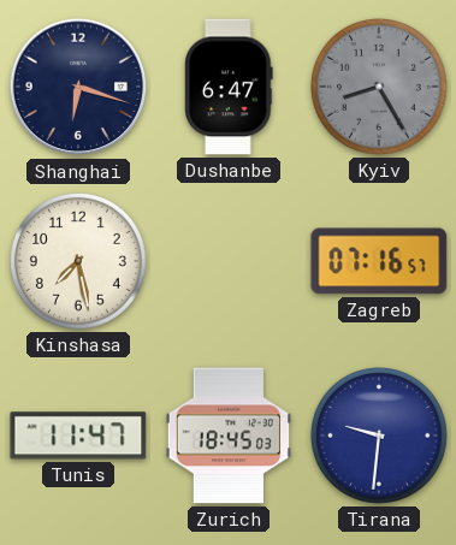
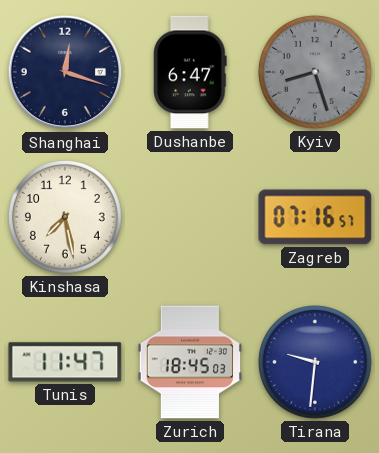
Shanghai: 6:18 -> 12:18 (65, 72)
Kyiv: 8:25 -> 8:27 (316, 73)
